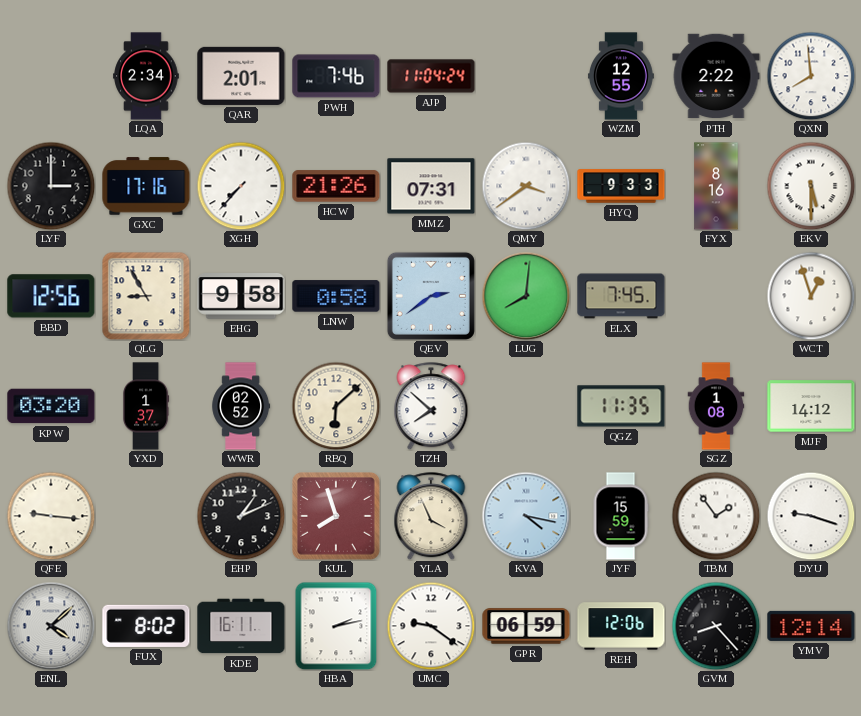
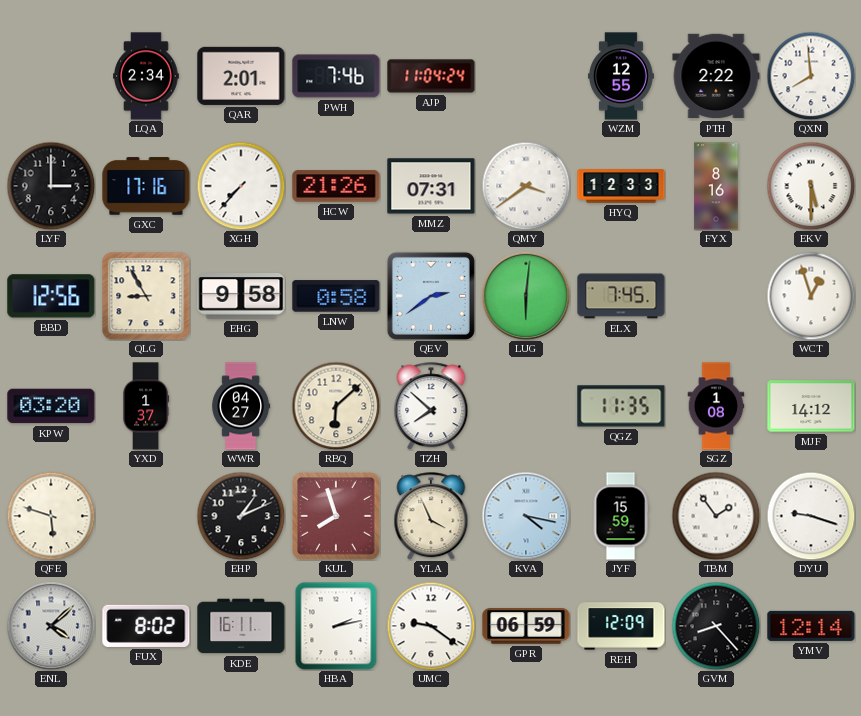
HYQ: 9:33 -> 12:33 (621, 186)
LUG: 8:01 -> 6:01 (526, 296)
WWR: 02:52 -> 04:27 (241, 406)
QFE: 9:16 -> 5:48 (51, 516)
REH: 12:06 -> 12:09 (621, 626)
